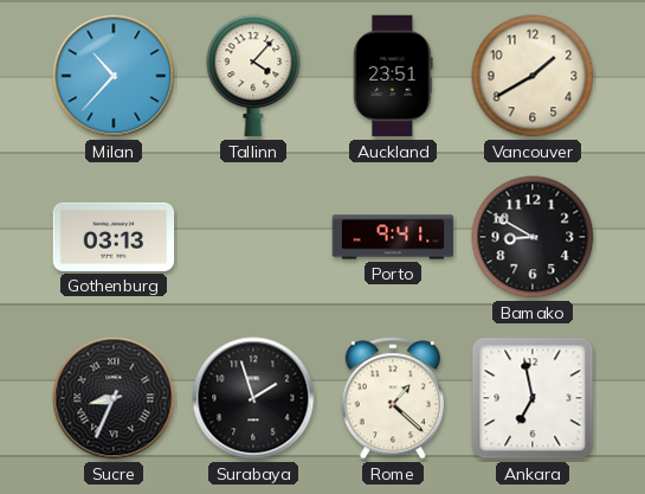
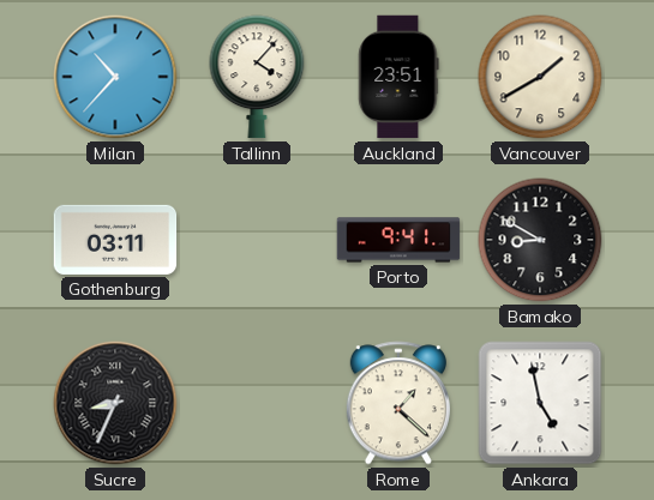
Gothenburg: 03:13 -> 03:11 (115, 240)
Surabaya: 1:57 -> none (253, 398)
Ankara: 6:58 -> 4:58 (540, 403)
